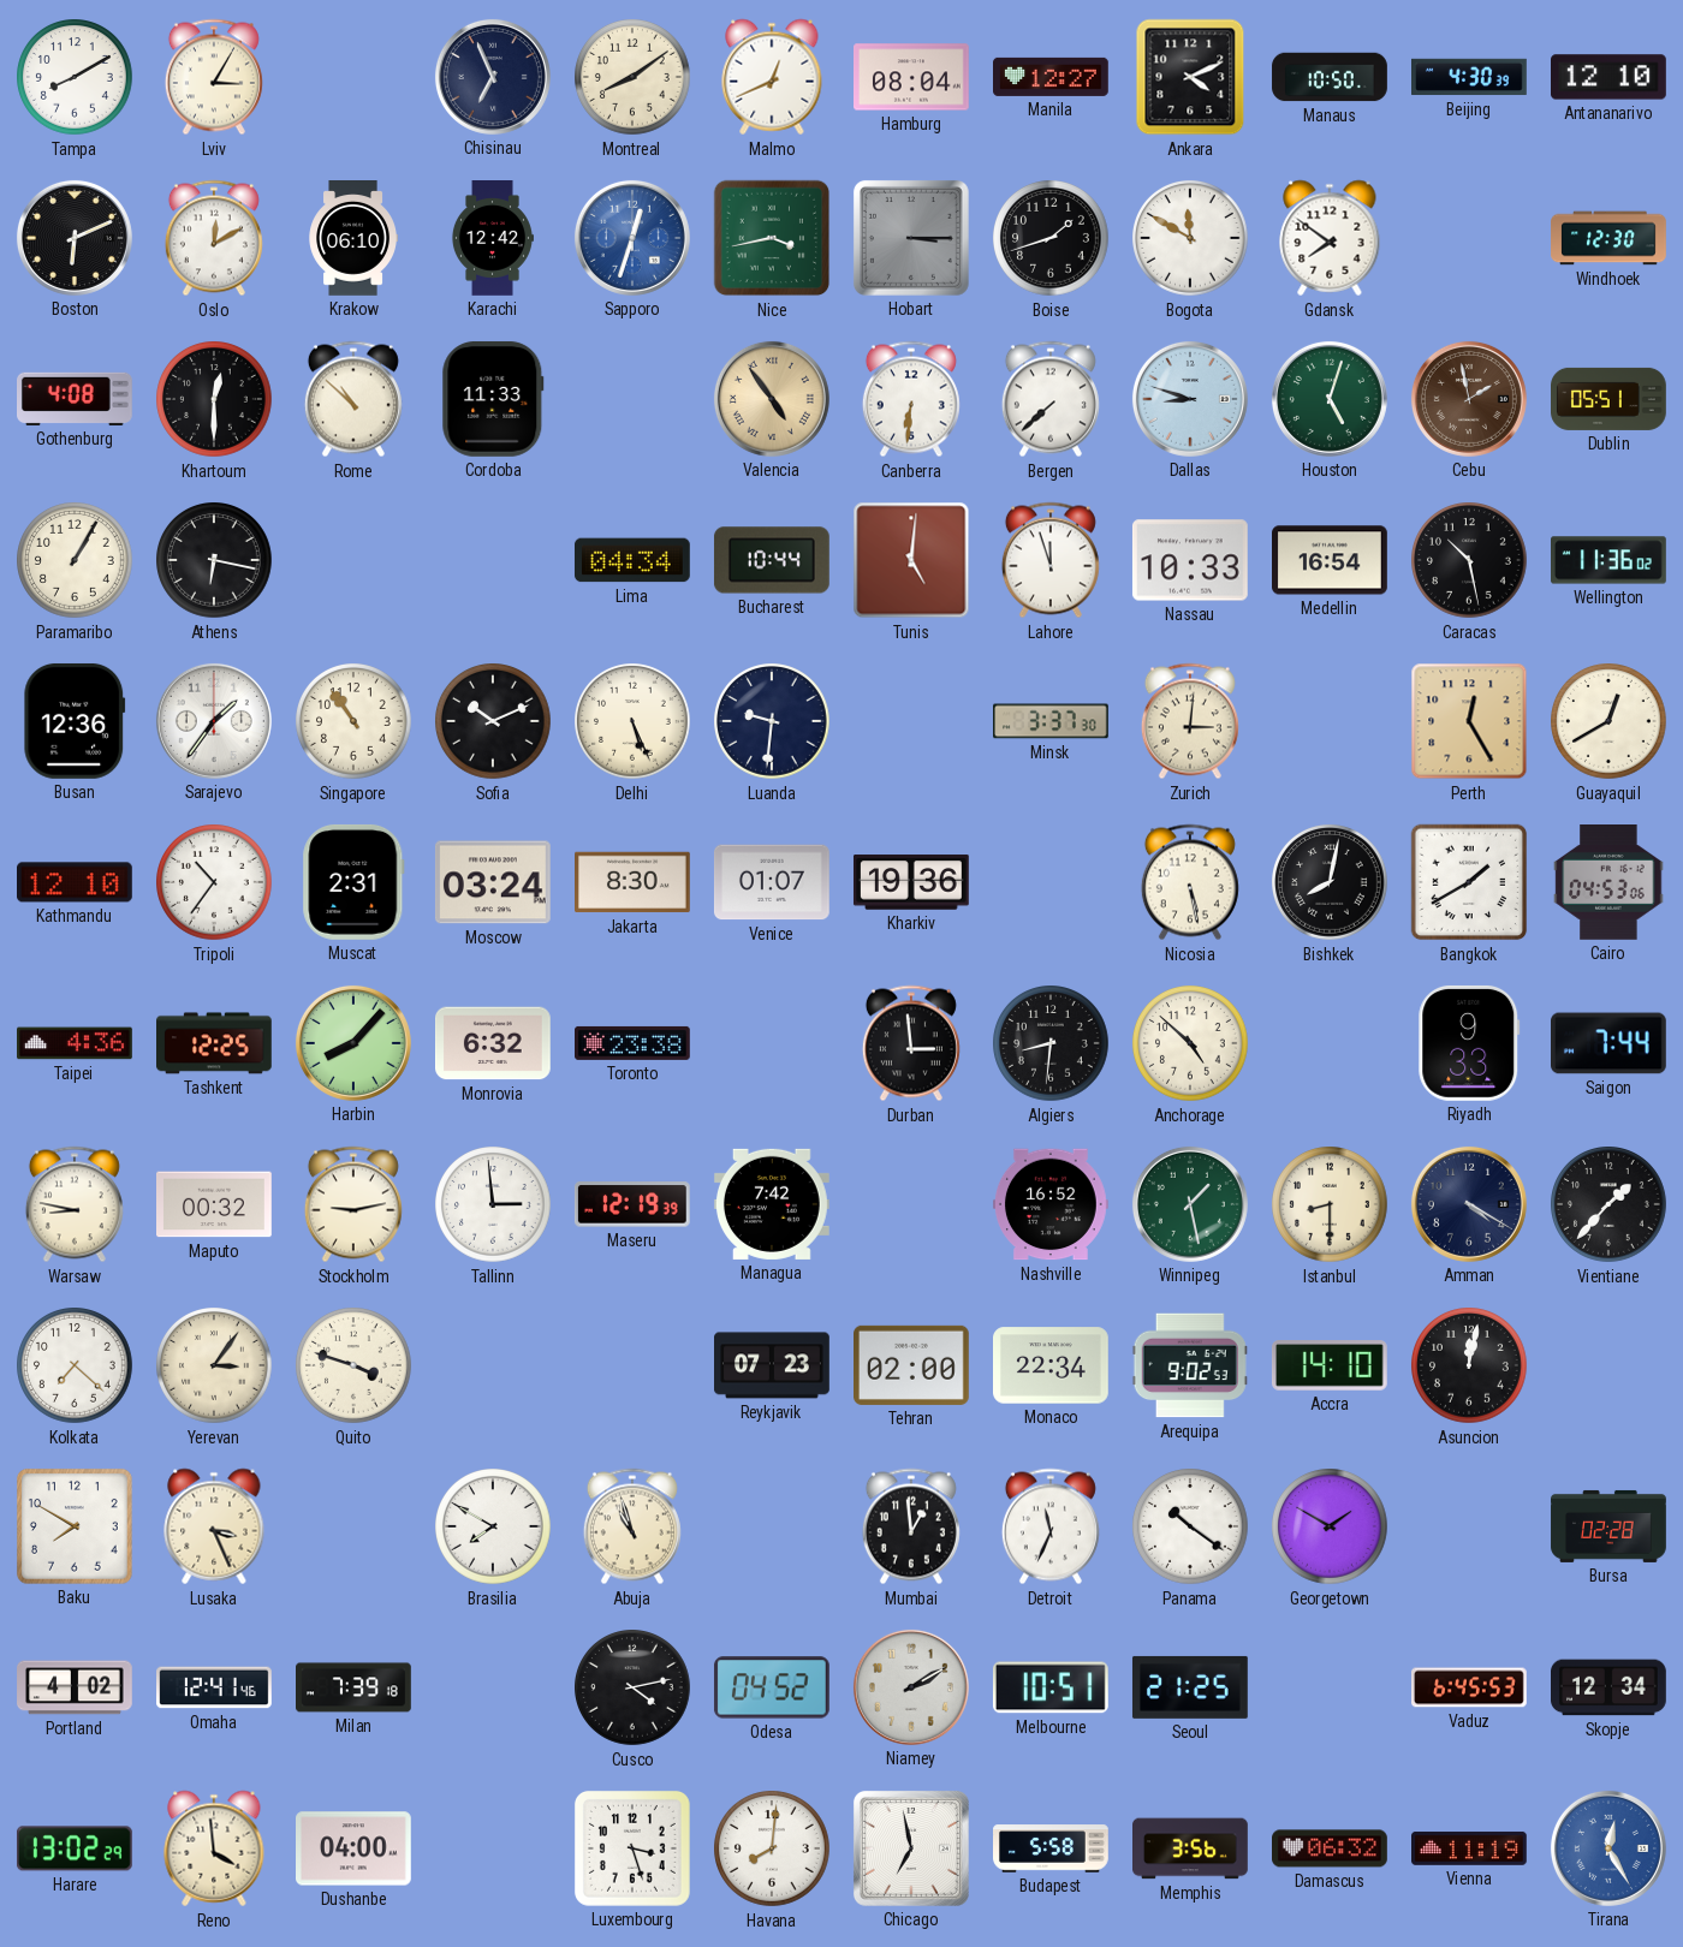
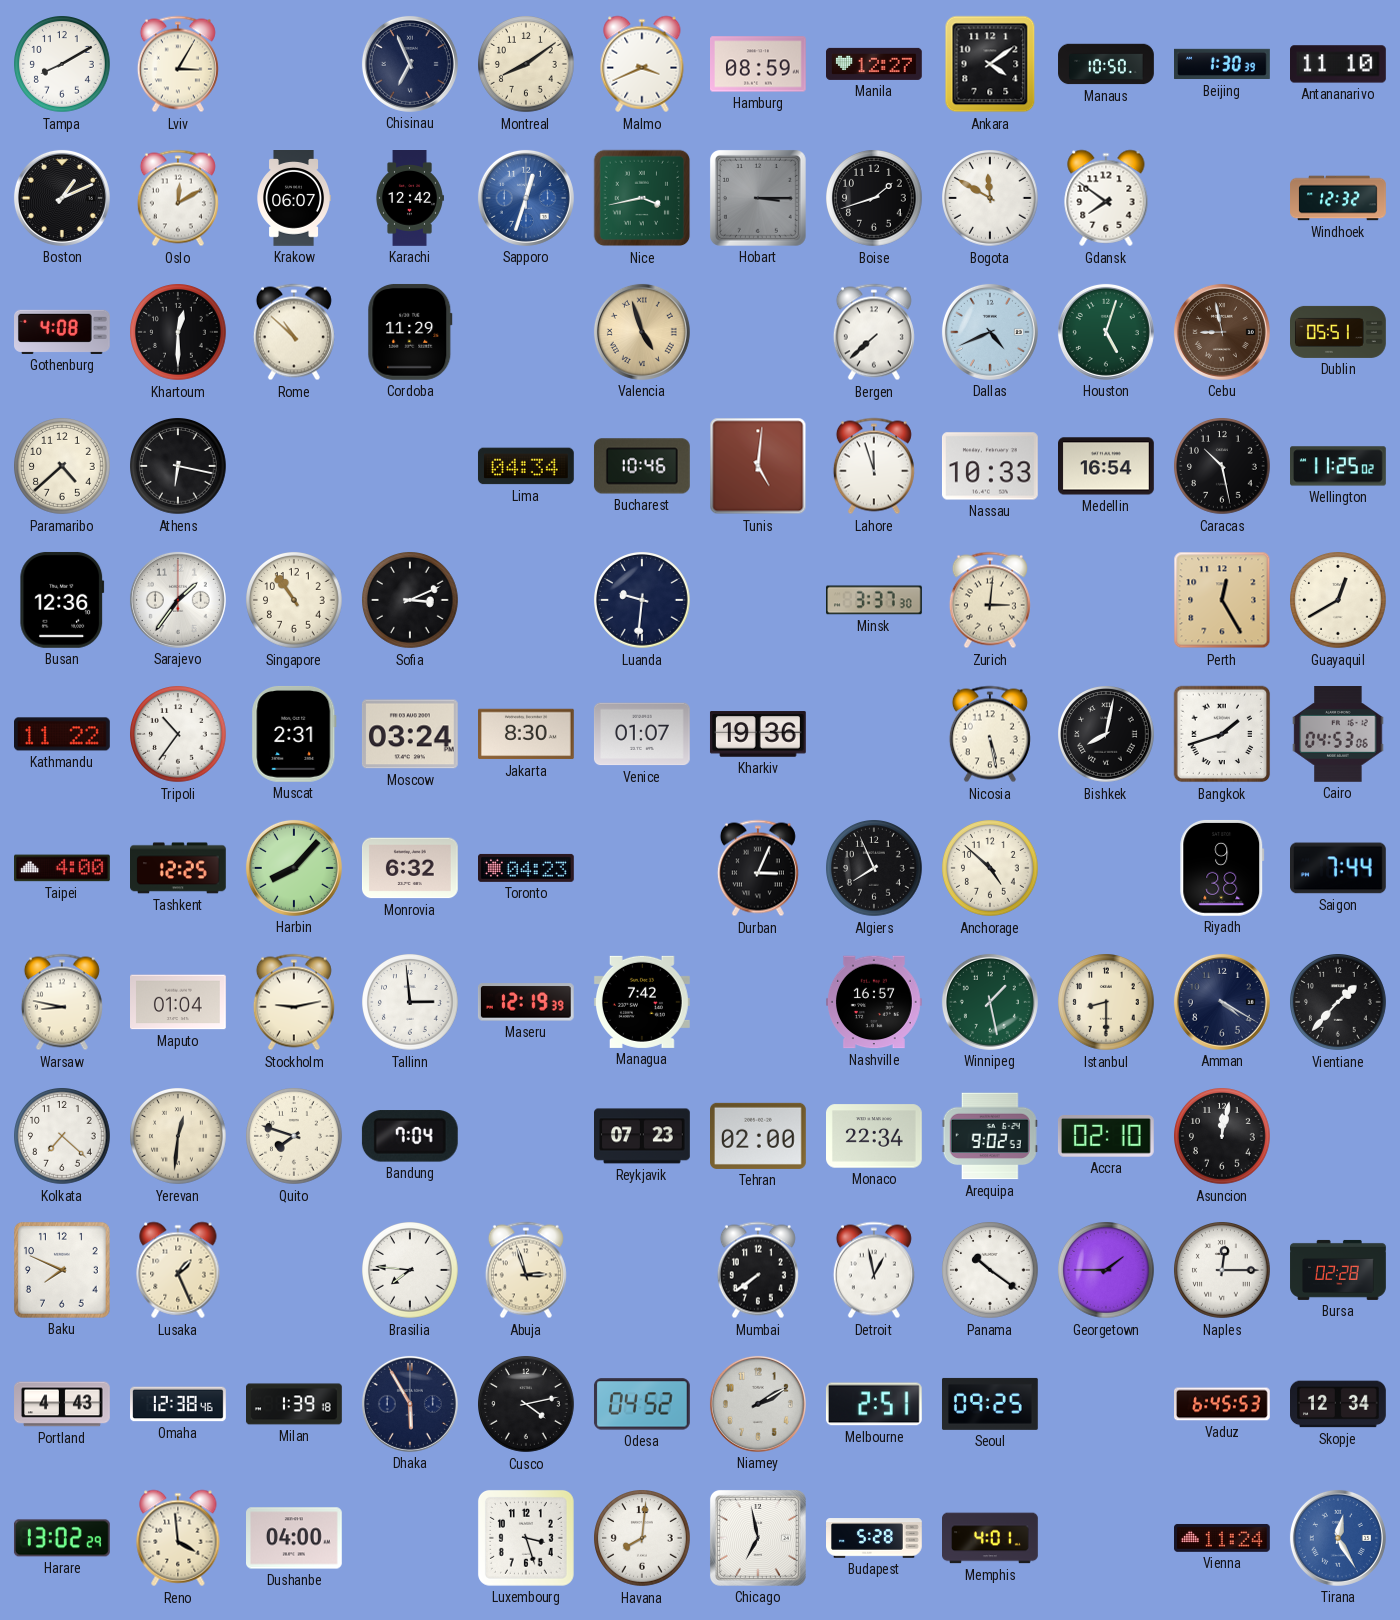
Malmo: 12:41 -> 3:41 (642, 64)
Hamburg: 08:04 -> 08:59 (759, 64)
Ankara: 4:11 -> 4:09 (990, 64)
Beijing: 4:30 -> 1:30 (1223, 64)
Antananarivo: 12:10 -> 11:10 (1339, 64)
Boston: 6:11 -> 1:11 (62, 198)
Krakow: 06:10 -> 06:07 (293, 198)
Windhoek: 12:30 -> 12:32 (1338, 198)
Cordoba: 11:33 -> 11:29 (410, 332)
Valencia: 4:54 -> 4:57 (642, 332)
Canberra: 6:31 -> none (911, 399)
Dallas: 8:48 -> 4:41 (990, 332)
Cebu: 1:58 -> 8:58 (1222, 332)
Paramaribo: 1:05 -> 4:38 (63, 467)
Bucharest: 10:44 -> 10:46 (642, 466)
Wellington: 11:36 -> 11:25 (1339, 466)
Sofia: 10:11 -> 3:11 (411, 601)
Delhi: 5:26 -> none (634, 722)
Kathmandu: 12:10 -> 11:22 (63, 734)
Bangkok: 1:40 -> 1:42 (1222, 734)
Taipei: 4:36 -> 4:00 (63, 868)
Toronto: 23:38 -> 04:23 (527, 868)
Durban: 2:59 -> 3:04 (758, 868)
Algiers: 8:31 -> 7:56 (875, 869)
Riyadh: 9:33 -> 9:38 (1222, 868)
Maputo: 00:32 -> 01:04 (179, 1002)
Nashville: 16:52 -> 16:57 (875, 1002)
Yerevan: 3:06 -> 12:31 (179, 1137)
Quito: 3:48 -> 7:48 (295, 1137)
Bandung: none -> 7:04 (410, 1136)
Accra: 14:10 -> 02:10 (1106, 1137)
Baku: 7:50 -> 7:49 (62, 1270)
Lusaka: 3:26 -> 1:26 (178, 1270)
Brasilia: 7:50 -> 7:46 (411, 1271)
Abuja: 10:57 -> 2:57 (526, 1270)
Mumbai: 12:59 -> 7:39 (758, 1270)
Detroit: 11:34 -> 12:58 (874, 1270)
Georgetown: 1:50 -> 1:45 (1107, 1271)
Naples: none -> 12:15 (1223, 1271)
Portland: 4:02 -> 4:43 (62, 1404)
Omaha: 12:41 -> 12:38 (178, 1404)
Milan: 7:39 -> 1:39 (294, 1404)
Dhaka: none -> 5:55 (410, 1404)
Melbourne: 10:51 -> 2:51 (874, 1404)
Seoul: 21:25 -> 09:25 (990, 1404)
Budapest: 5:58 -> 5:28 (875, 1538)
Memphis: 3:56 -> 4:01 (991, 1538)
Damascus: 06:32 -> none (1331, 1848)
Vienna: 11:19 -> 11:24 (1223, 1538)
